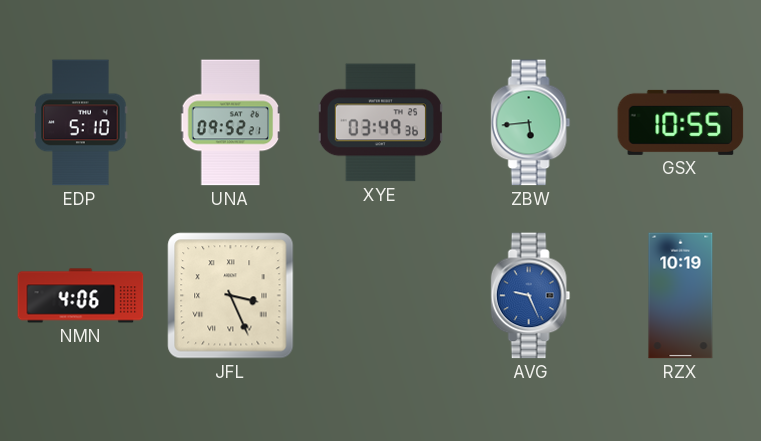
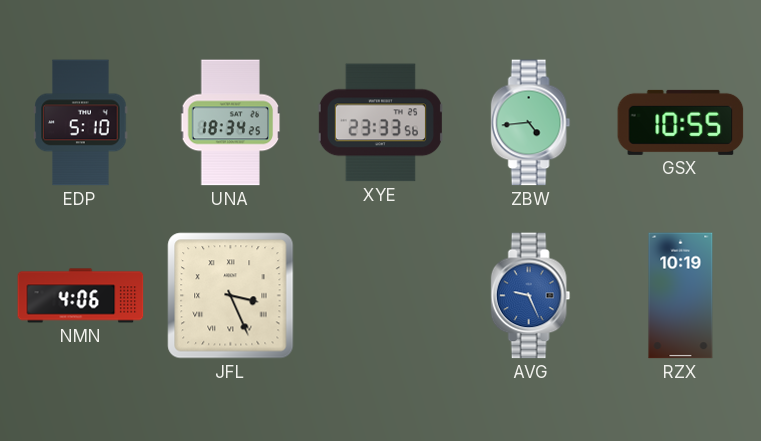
UNA: 09:52 -> 18:34 (231, 123)
XYE: 03:49 -> 23:33 (380, 123)
ZBW: 5:44 -> 4:44 (531, 123)
